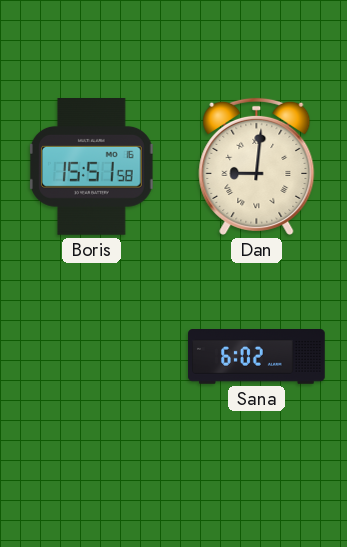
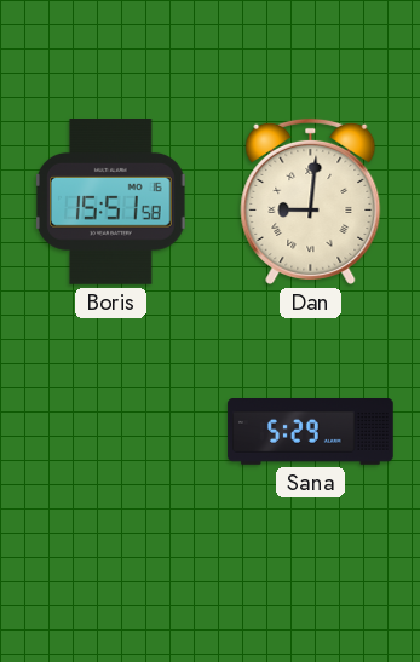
Sana: 6:02 -> 5:29 (311, 432)
